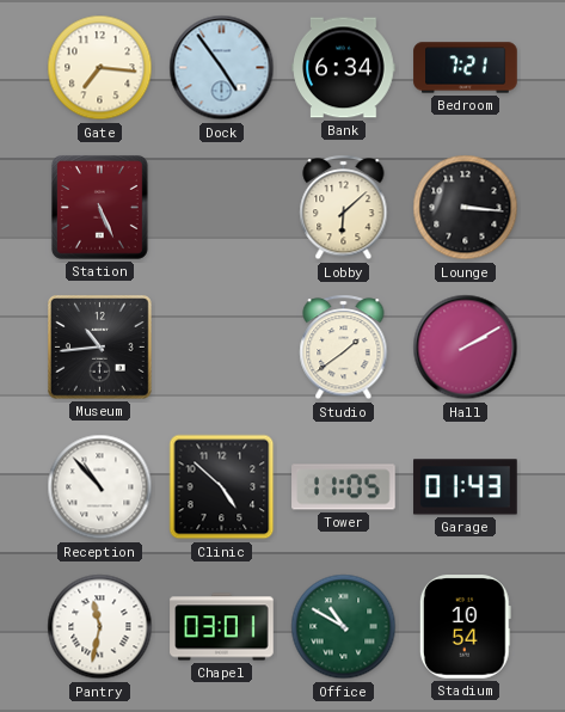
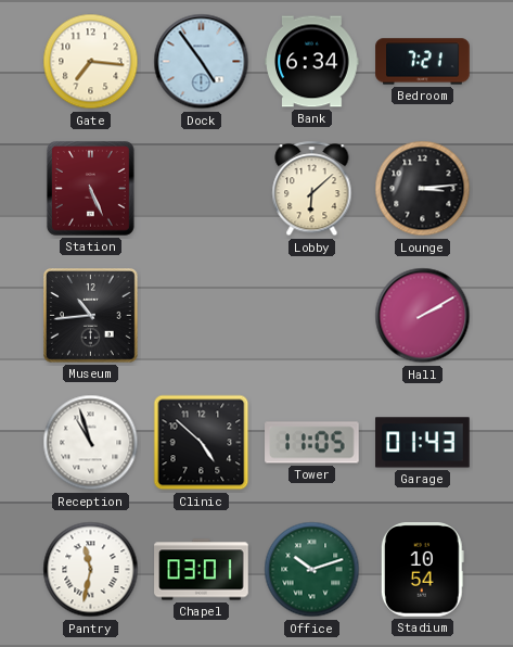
Lounge: 3:16 -> 3:14 (423, 189)
Studio: 1:39 -> none (344, 348)
Reception: 10:53 -> 10:57 (91, 443)
Office: 10:50 -> 10:12 (312, 570)
